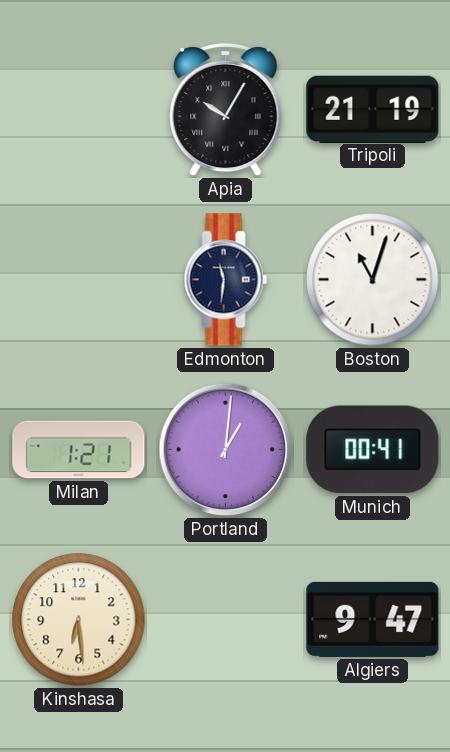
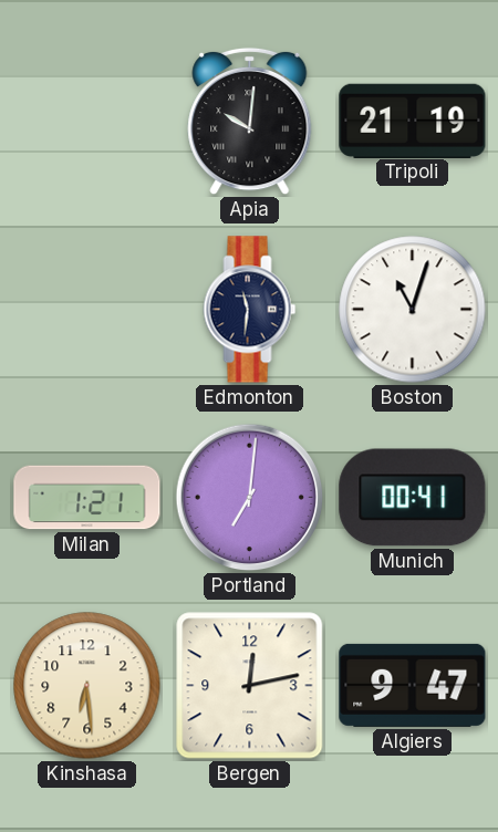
Apia: 10:05 -> 10:01 (250, 122)
Portland: 1:01 -> 7:01 (250, 498)
Bergen: none -> 12:13 (250, 686)
